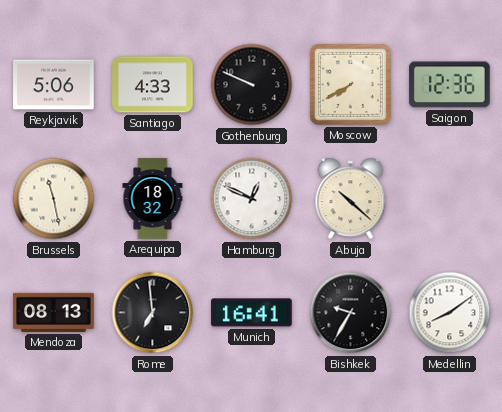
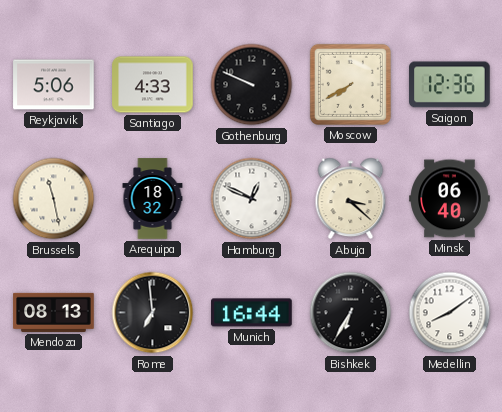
Abuja: 10:22 -> 3:22 (351, 199)
Minsk: none -> 06:40 (450, 199)
Munich: 16:41 -> 16:44 (252, 313)
Bishkek: 9:35 -> 6:35 (351, 313)
